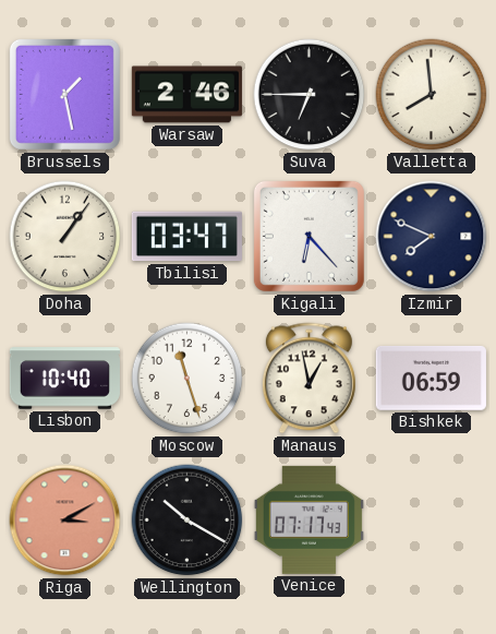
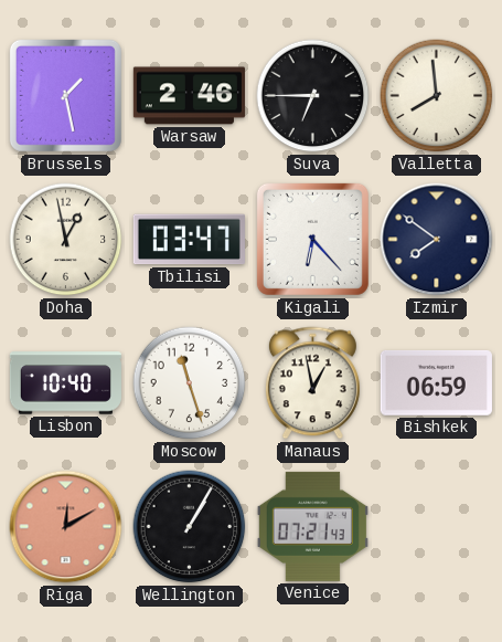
Doha: 1:06 -> 12:58 (66, 240)
Izmir: 7:49 -> 7:51 (437, 240)
Riga: 3:10 -> 12:10 (66, 527)
Wellington: 10:20 -> 1:05 (190, 527)
Venice: 07:17 -> 07:21 (312, 526)
